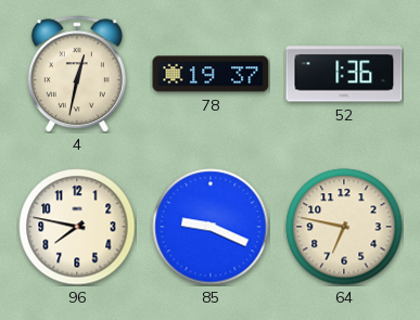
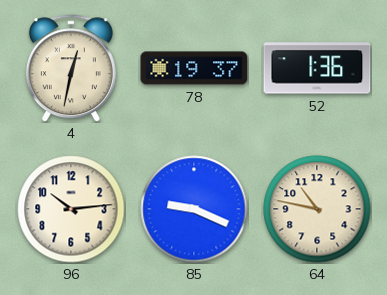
96: 7:47 -> 10:14 (71, 209)
64: 6:47 -> 10:47 (317, 209)
